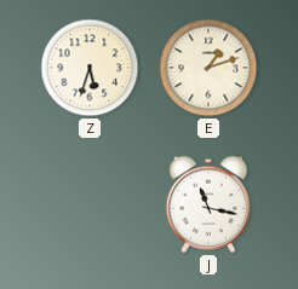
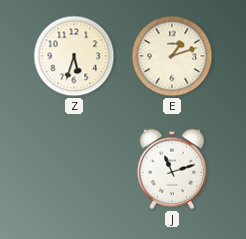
J: 11:17 -> 11:12 (172, 169)
